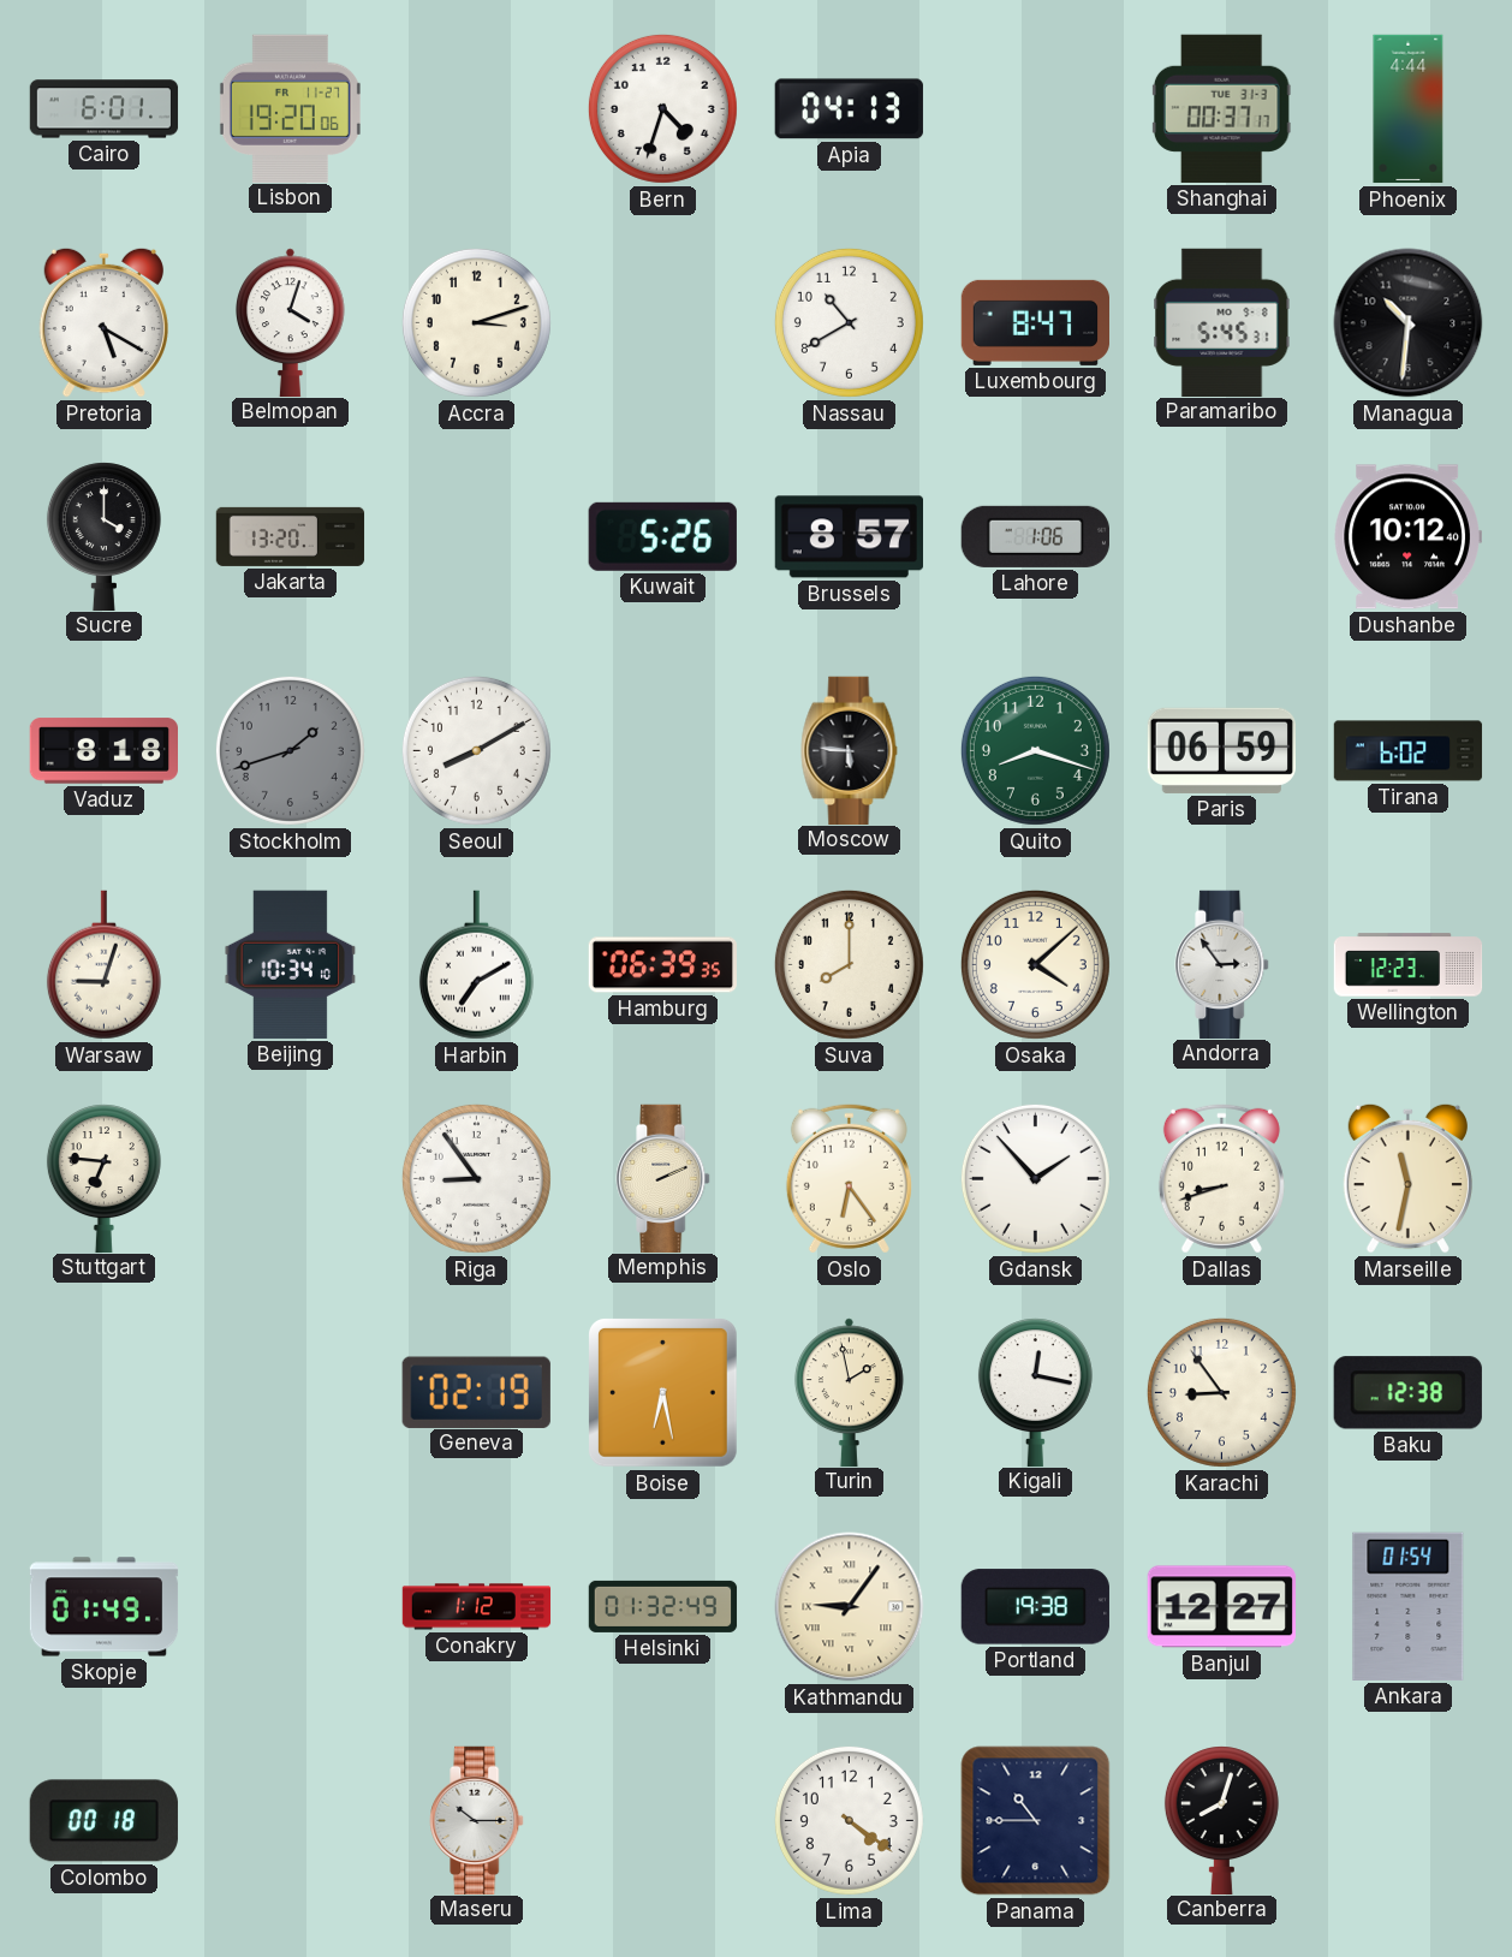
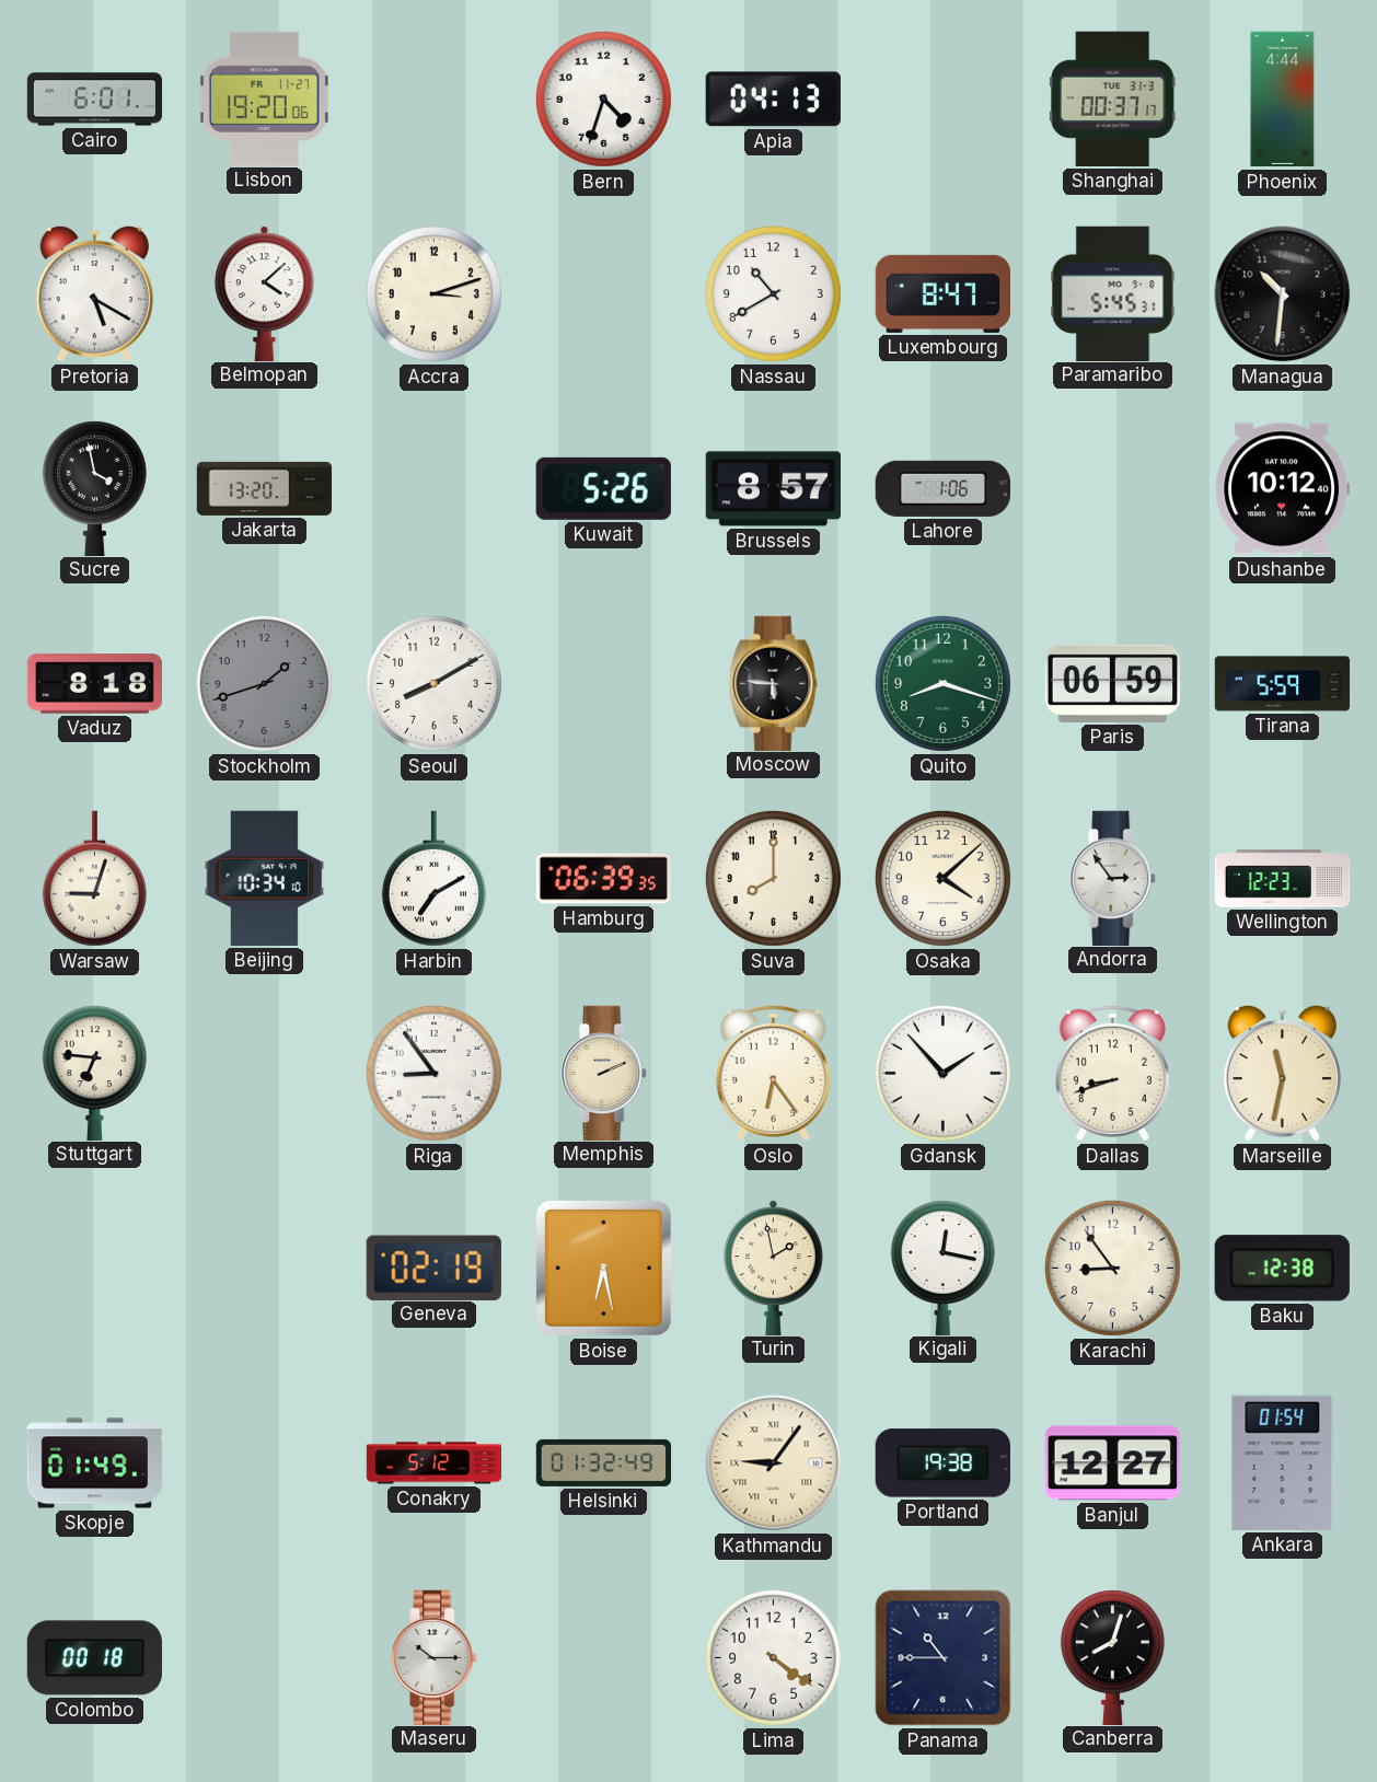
Belmopan: 4:03 -> 4:08 (264, 293)
Sucre: 4:00 -> 3:58 (94, 488)
Tirana: 6:02 -> 5:59 (1283, 684)
Conakry: 1:12 -> 5:12 (435, 1463)
